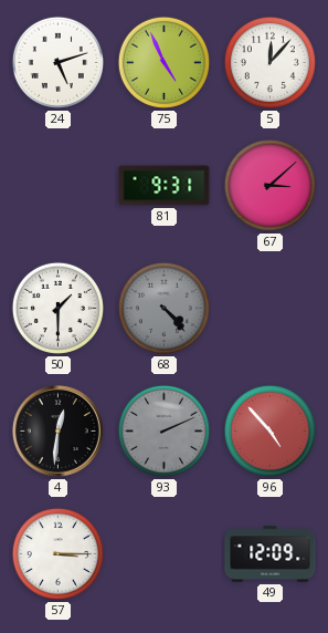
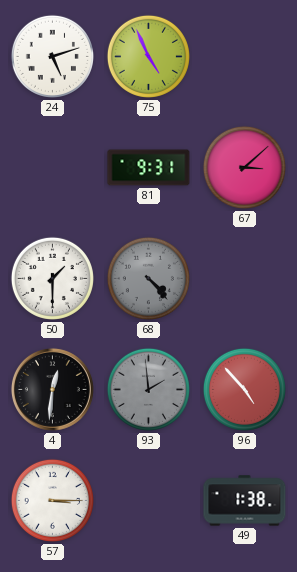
5: 12:07 -> none (269, 62)
93: 2:11 -> 1:59 (148, 389)
49: 12:09 -> 1:38 (245, 501)
